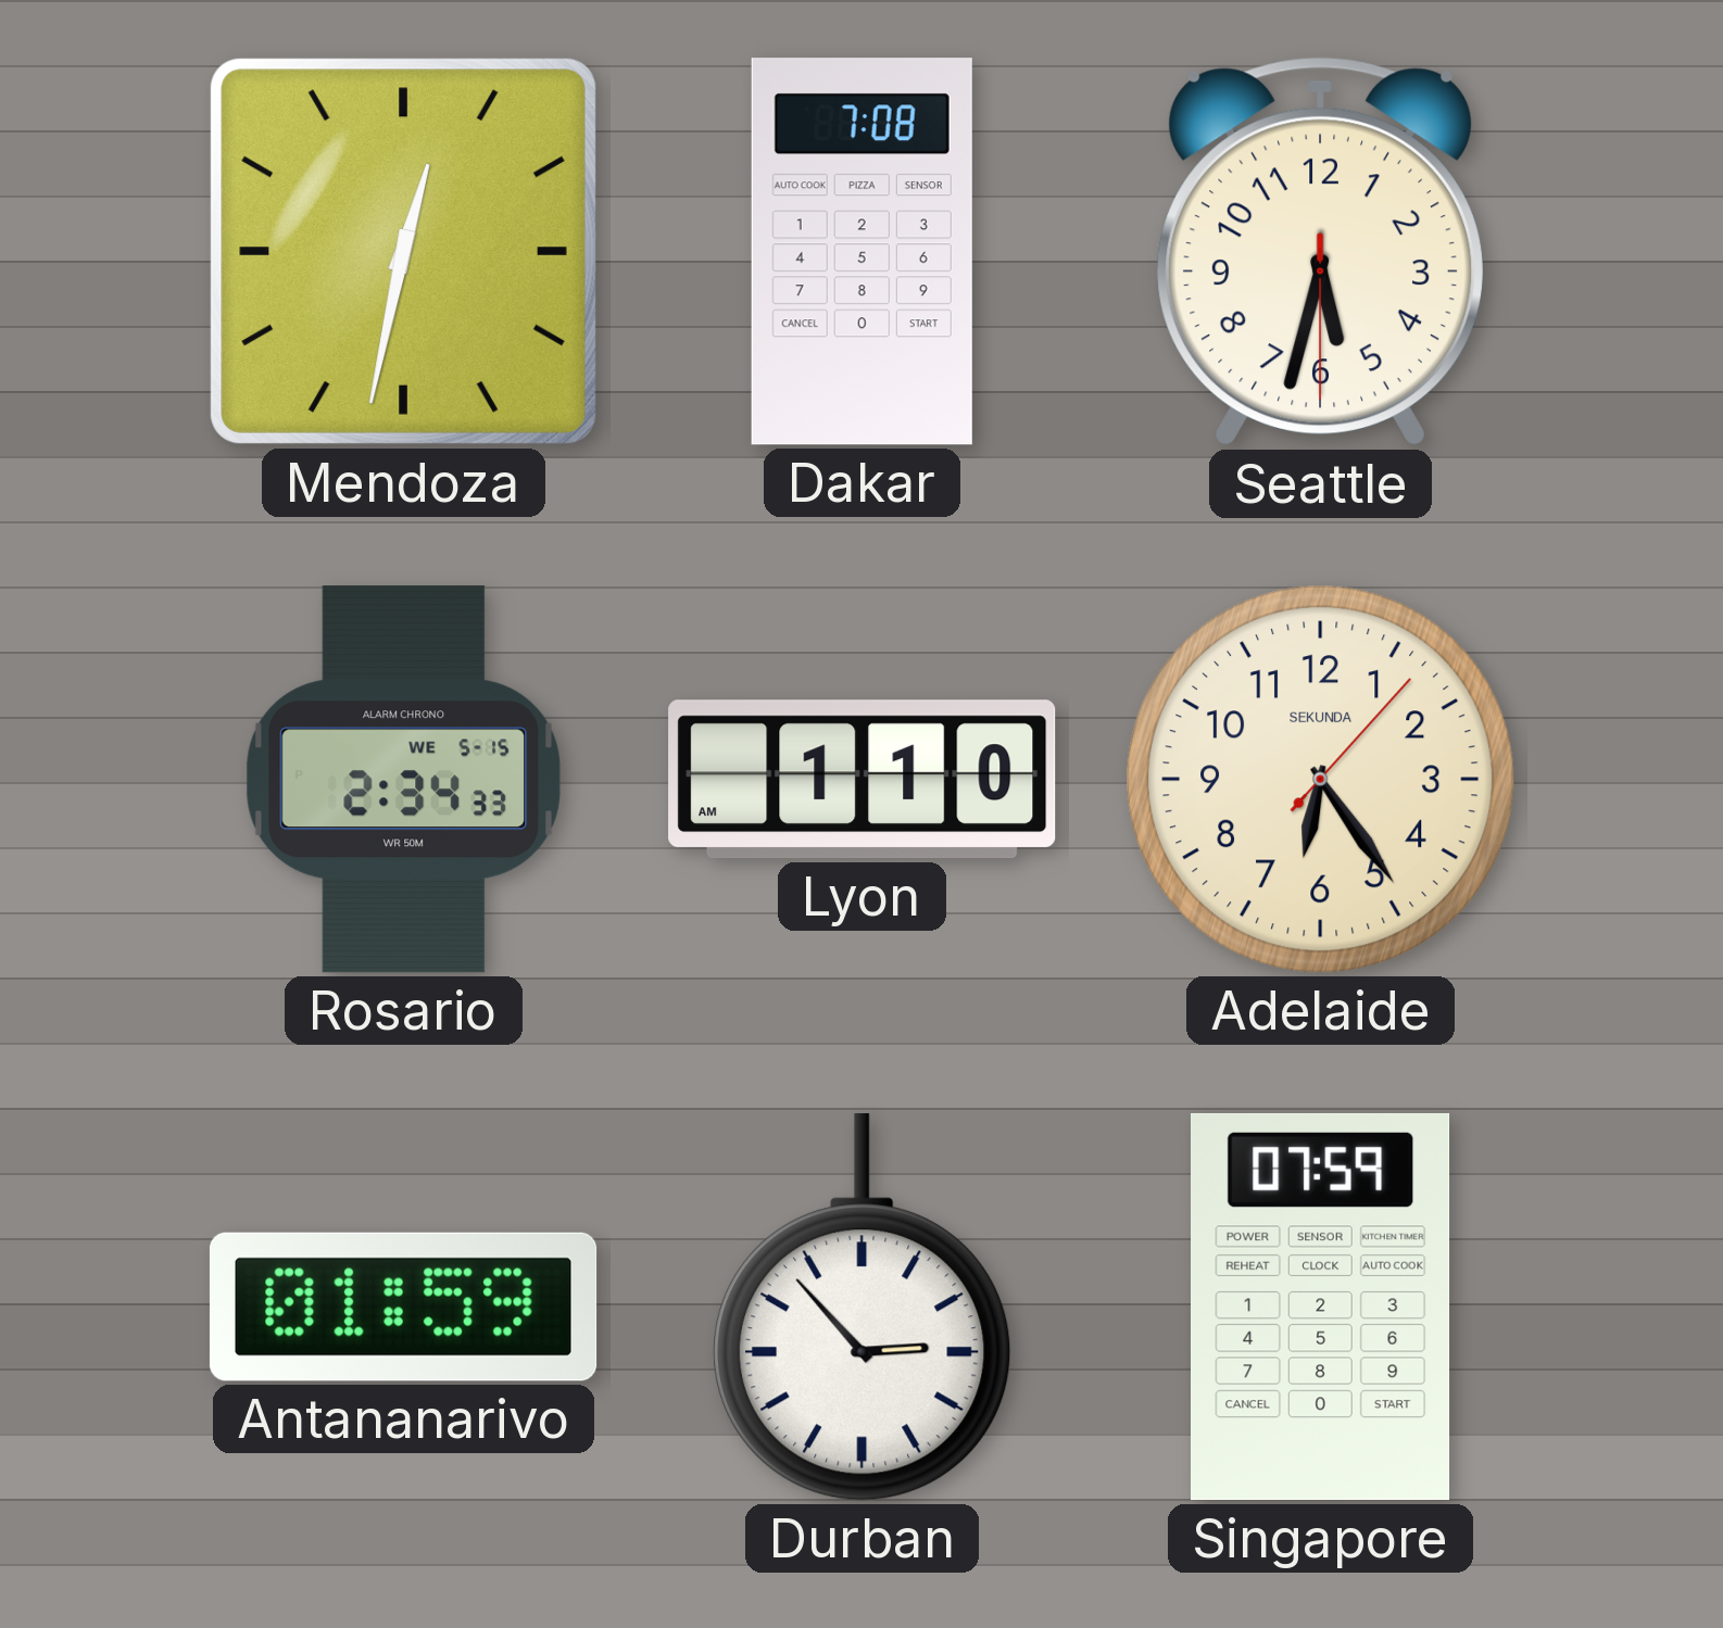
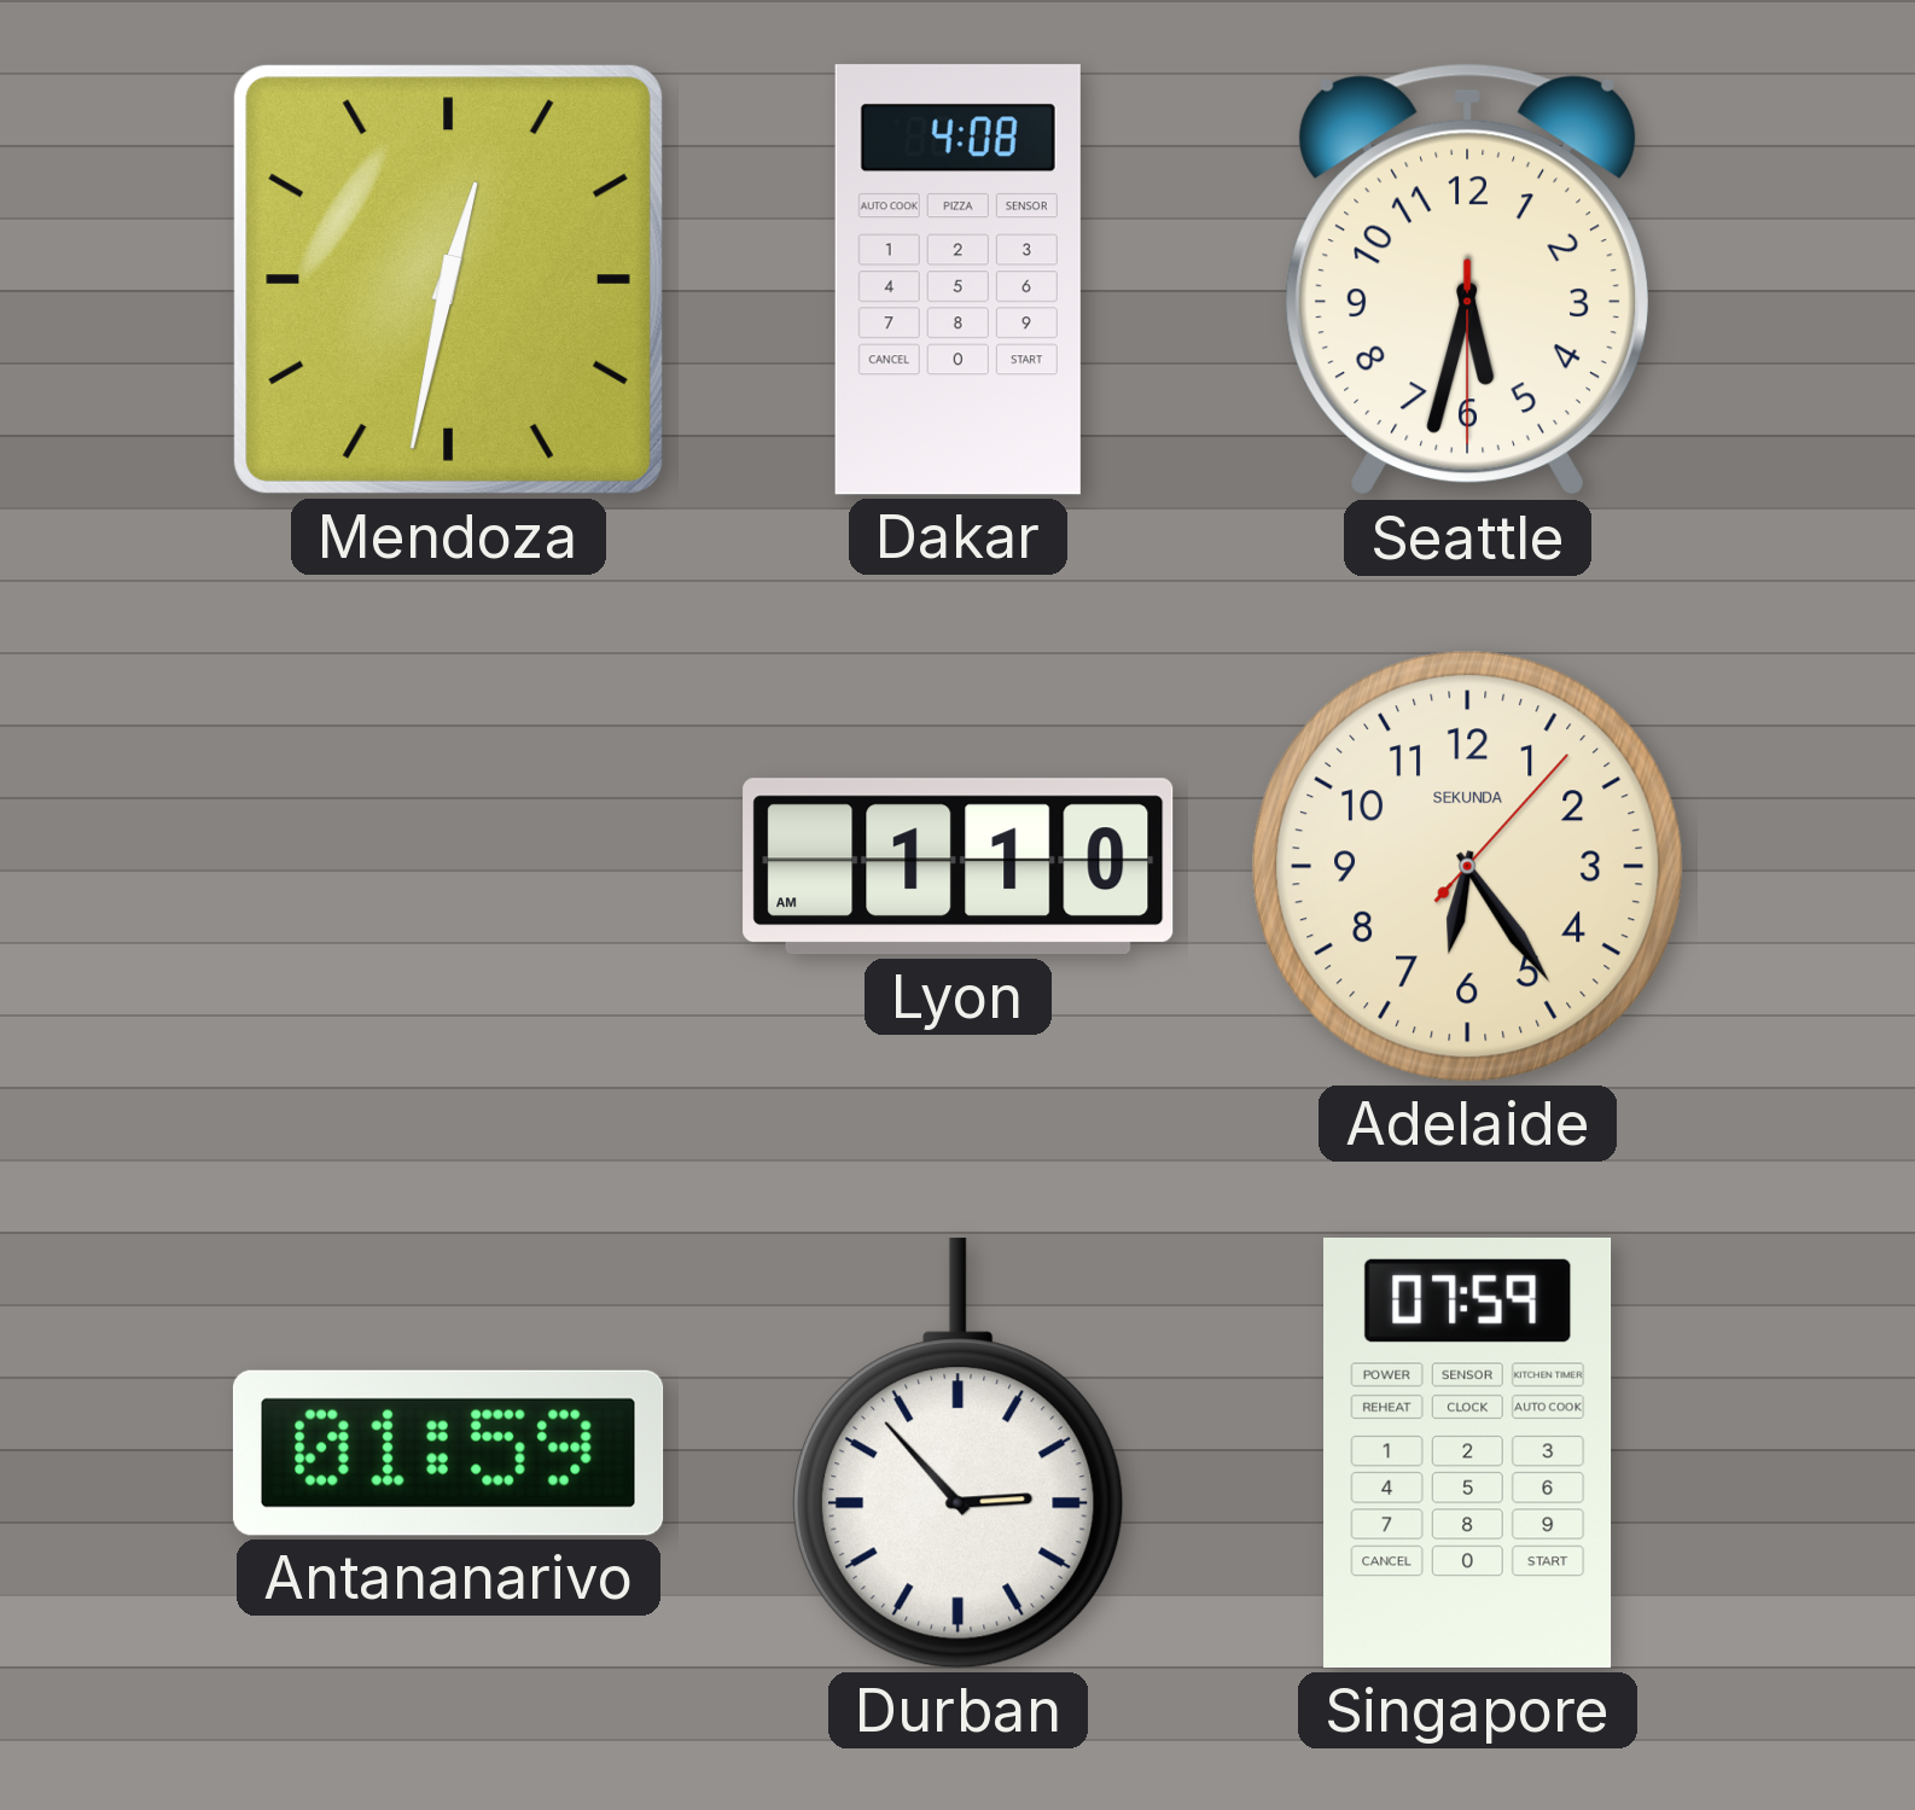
Dakar: 7:08 -> 4:08 (957, 280)
Rosario: 2:34 -> none (404, 780)
